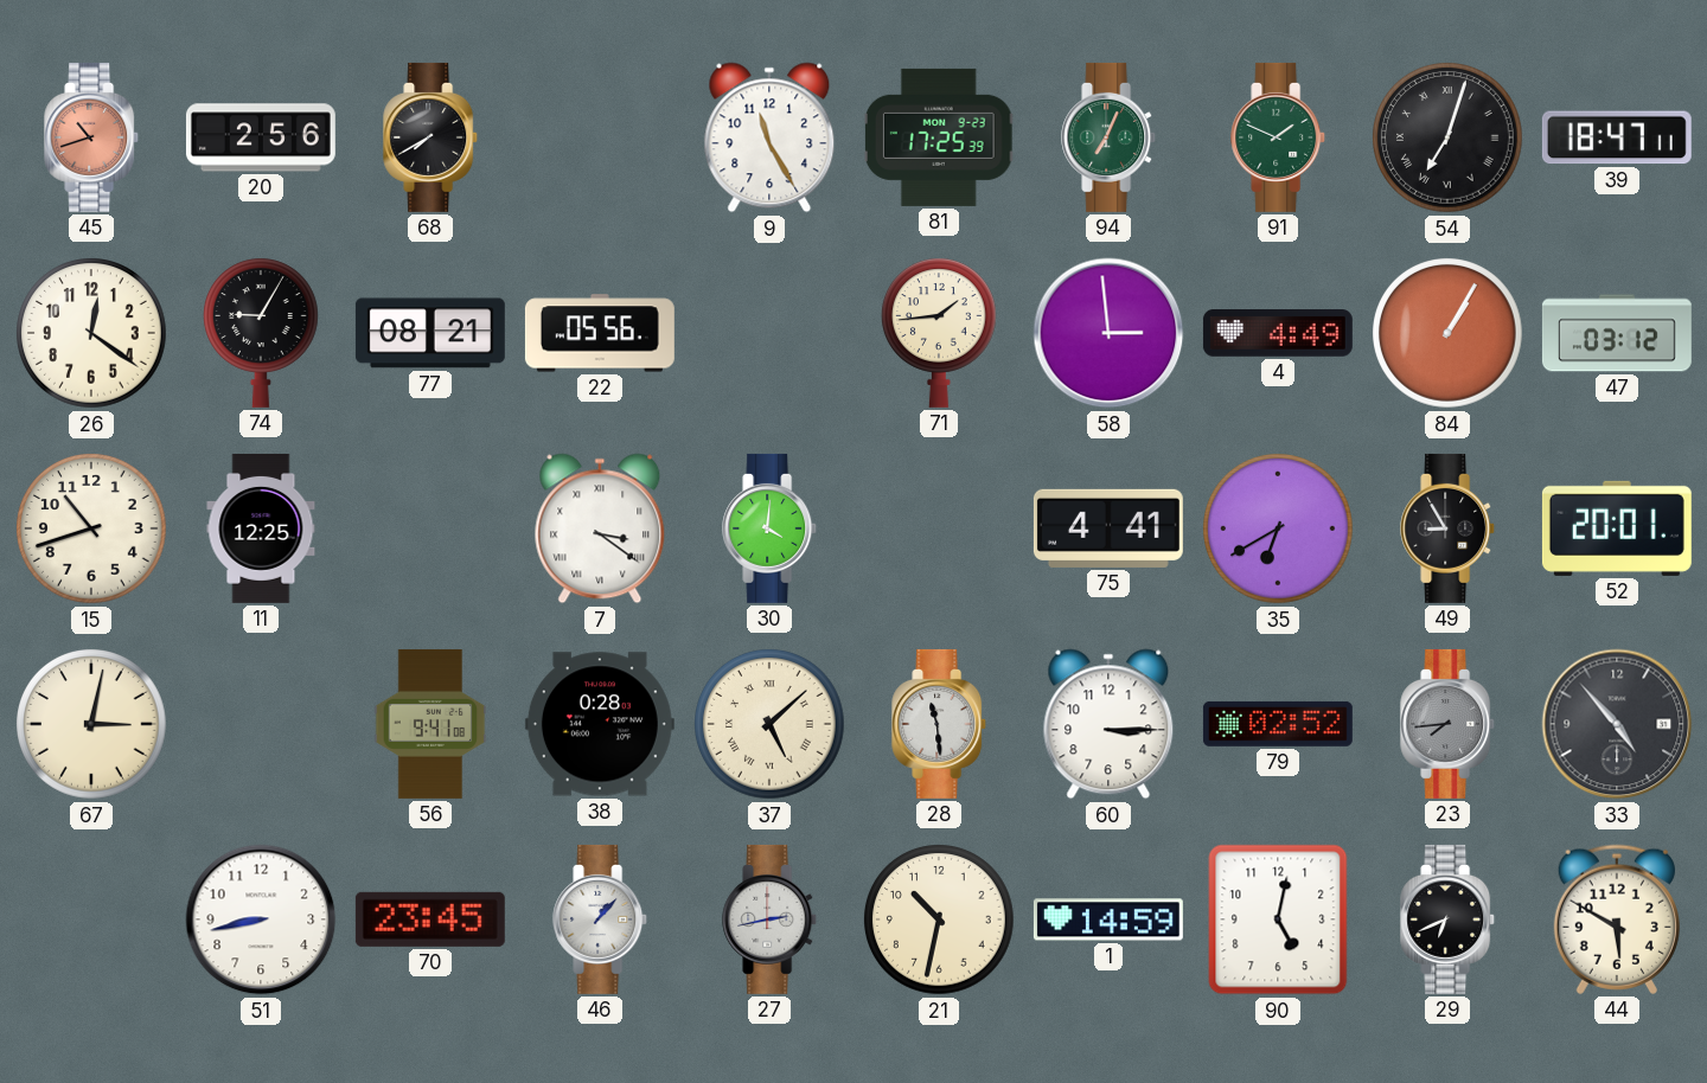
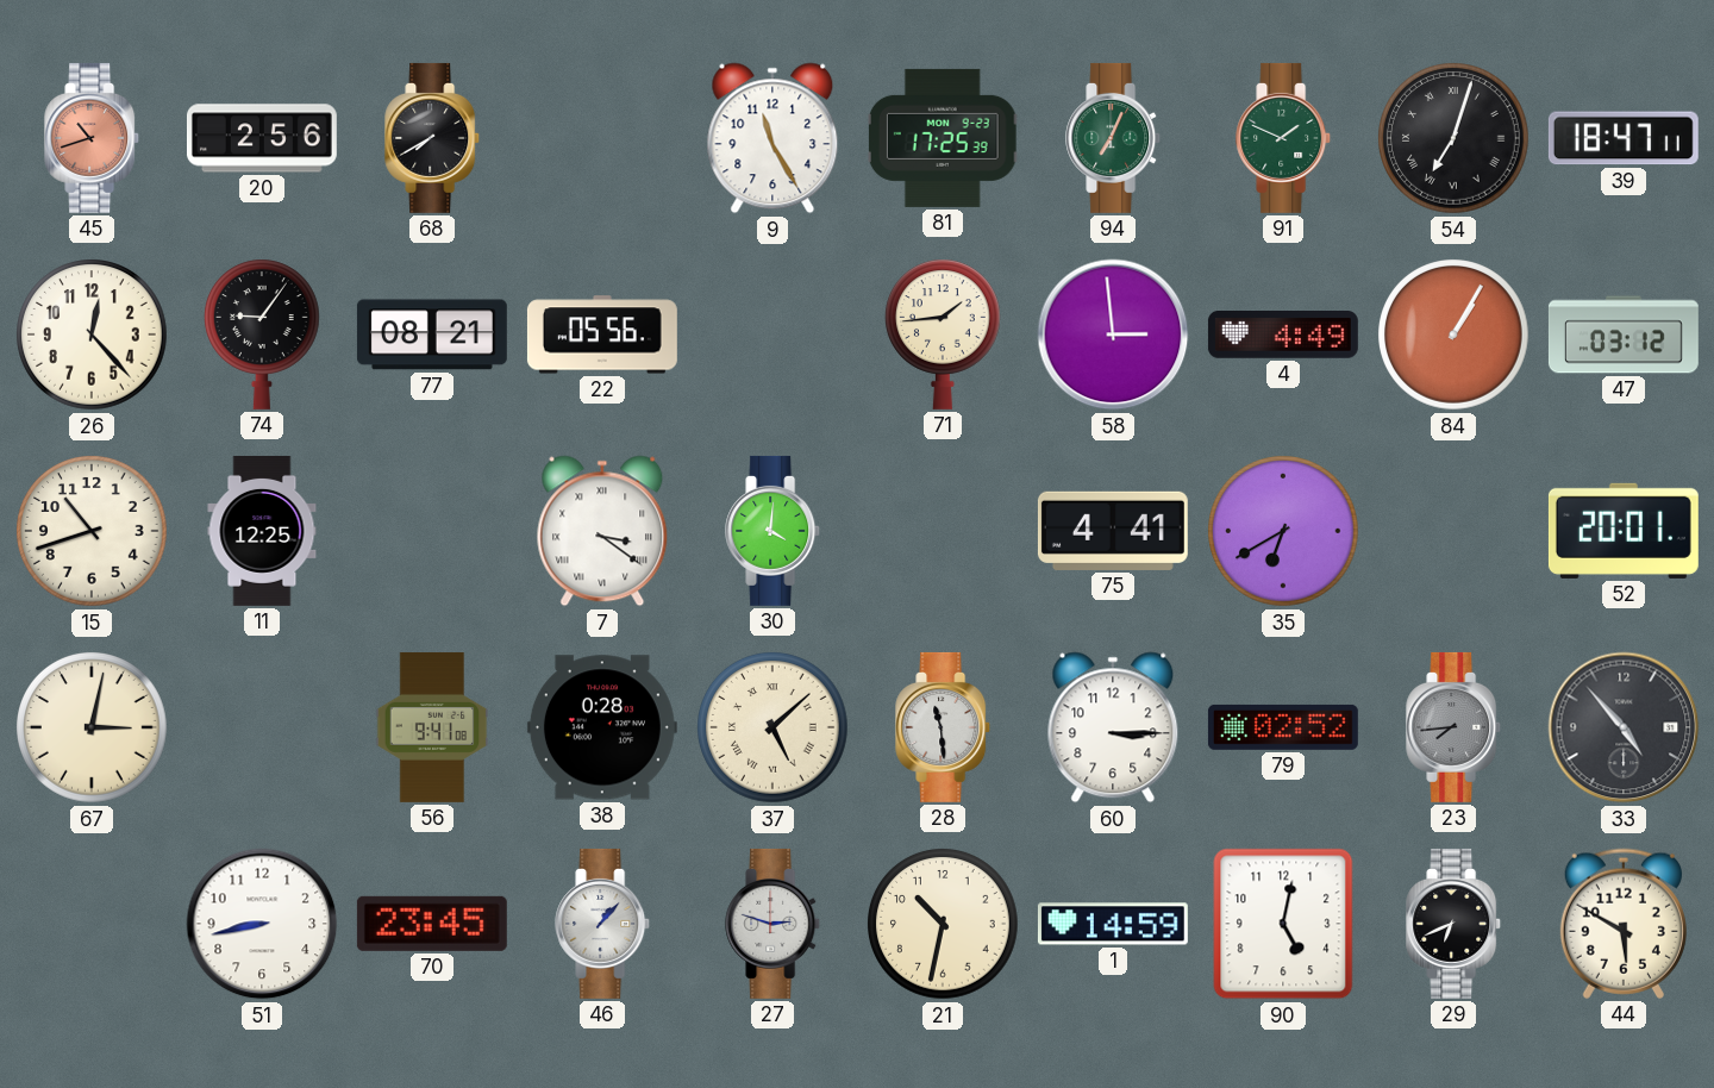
26: 12:21 -> 12:23 (92, 334)
74: 9:05 -> 9:06 (262, 334)
49: 8:55 -> none (1449, 528)
27: 2:43 -> 2:48 (774, 924)
